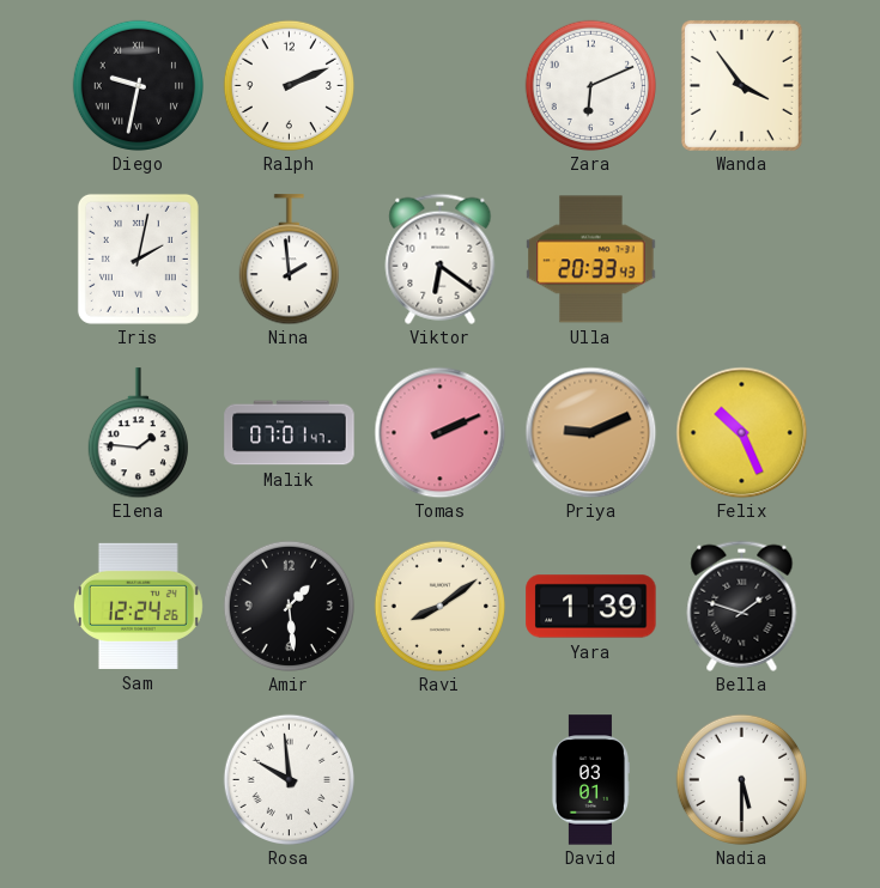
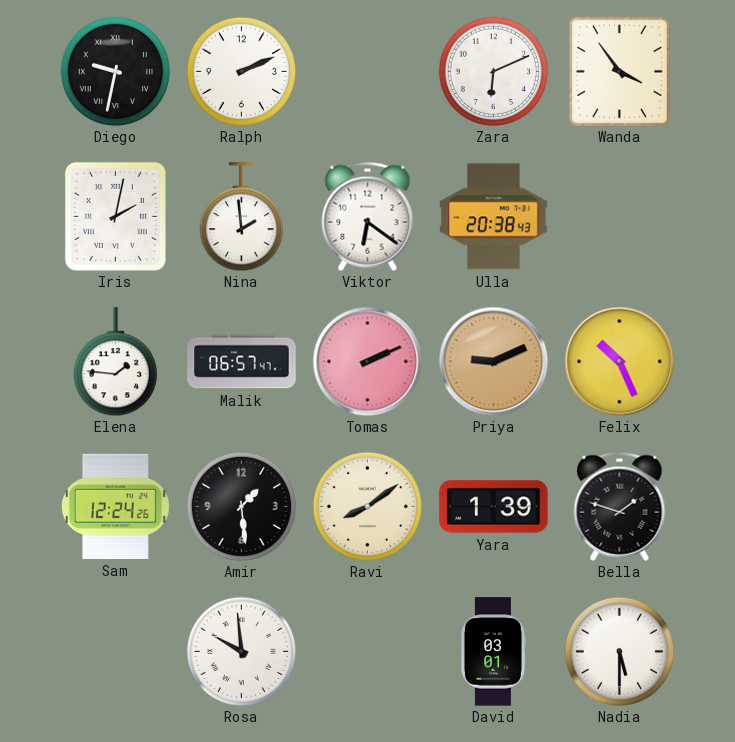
Ulla: 20:33 -> 20:38 (494, 217)
Malik: 07:01 -> 06:57 (242, 362)
